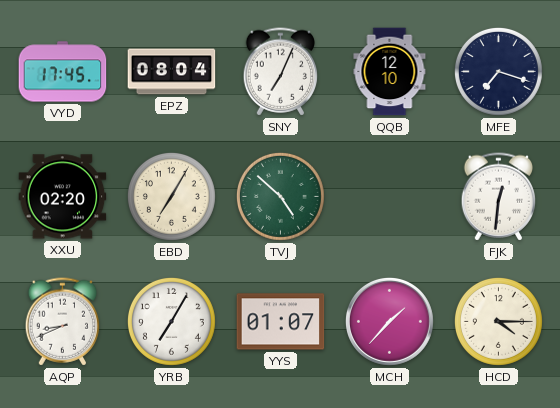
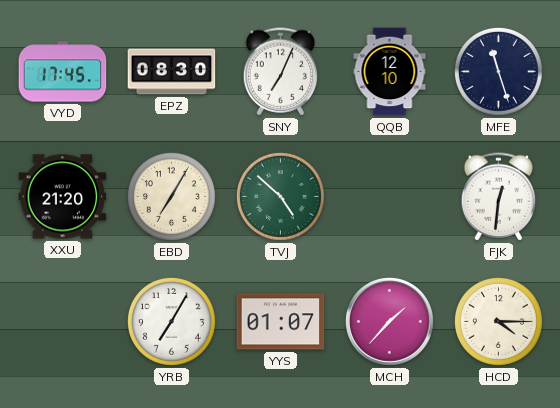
EPZ: 08:04 -> 08:30 (172, 72)
MFE: 7:18 -> 11:27 (498, 71)
XXU: 02:20 -> 21:20 (63, 197)
AQP: 8:41 -> none (63, 322)
